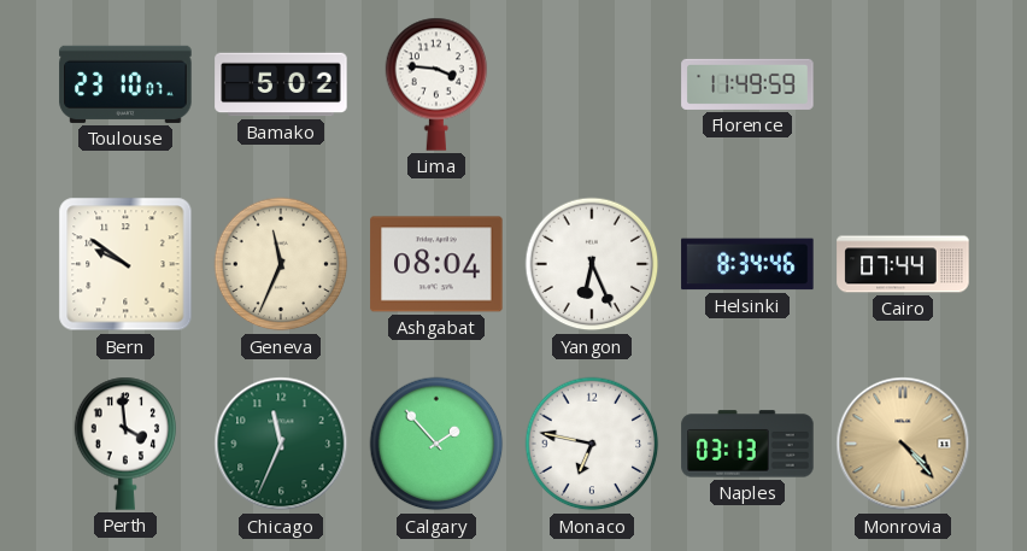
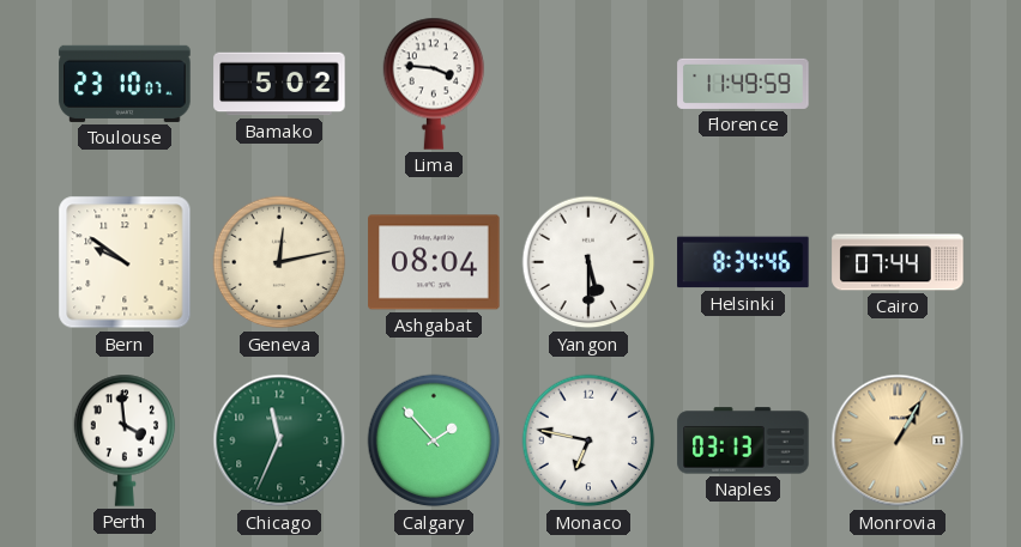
Geneva: 11:34 -> 12:13 (279, 262)
Yangon: 6:26 -> 5:30 (588, 262)
Monrovia: 4:23 -> 1:05 (898, 440)
